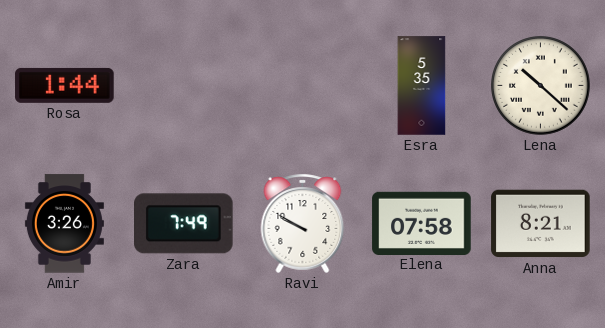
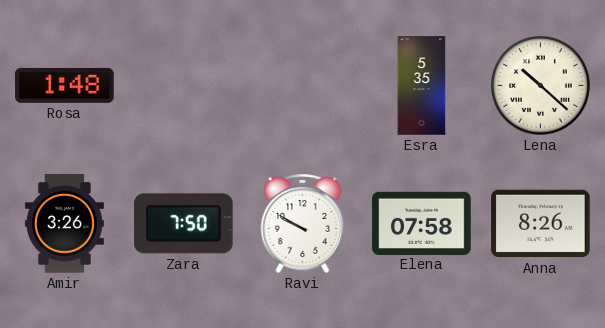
Rosa: 1:44 -> 1:48 (65, 85)
Zara: 7:49 -> 7:50 (184, 224)
Anna: 8:21 -> 8:26 (541, 224)
